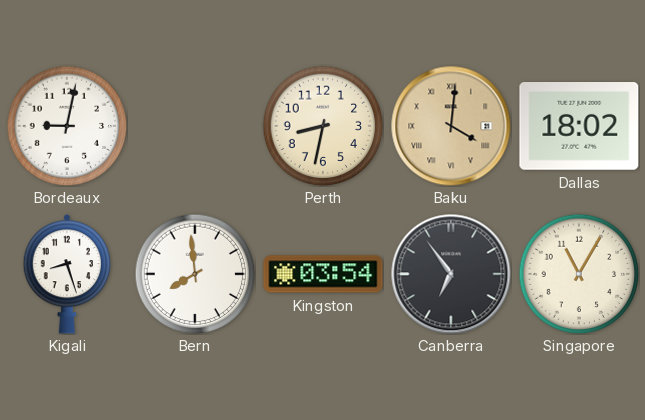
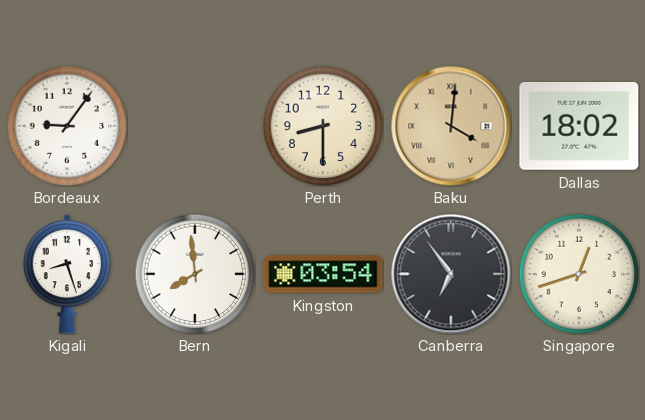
Bordeaux: 9:02 -> 9:06 (67, 126)
Perth: 8:32 -> 8:30 (323, 126)
Singapore: 11:05 -> 12:42 (579, 274)
